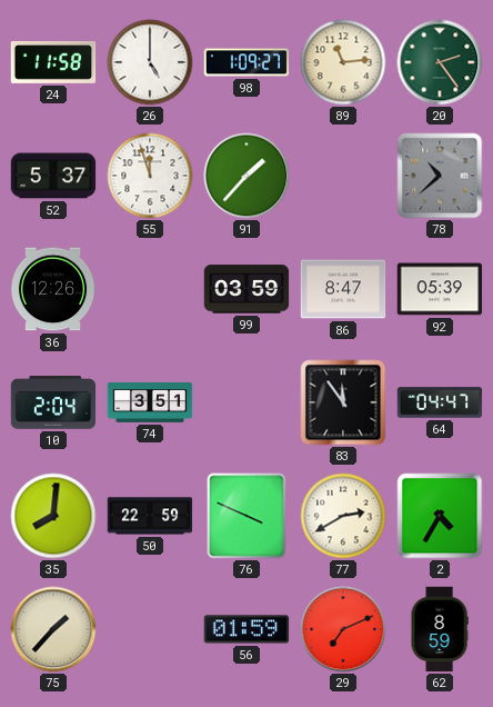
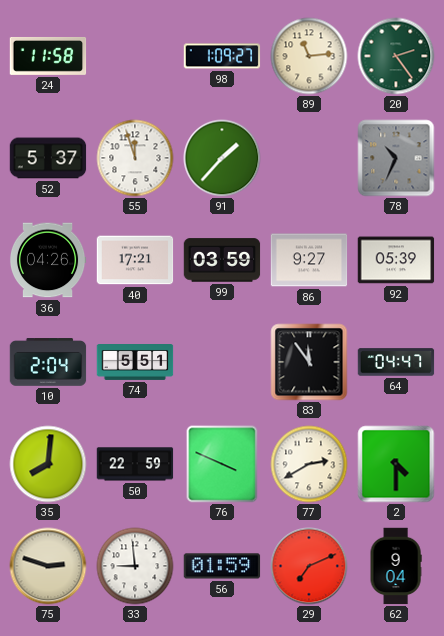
26: 5:00 -> none (150, 62)
78: 10:38 -> 10:34 (396, 158)
36: 12:26 -> 04:26 (48, 260)
40: none -> 17:21 (135, 260)
86: 8:47 -> 9:27 (309, 260)
74: 3:51 -> 5:51 (135, 363)
2: 4:35 -> 4:30 (396, 464)
75: 1:37 -> 2:48 (48, 566)
33: none -> 8:59 (135, 566)
62: 8:59 -> 9:04 (396, 566)
